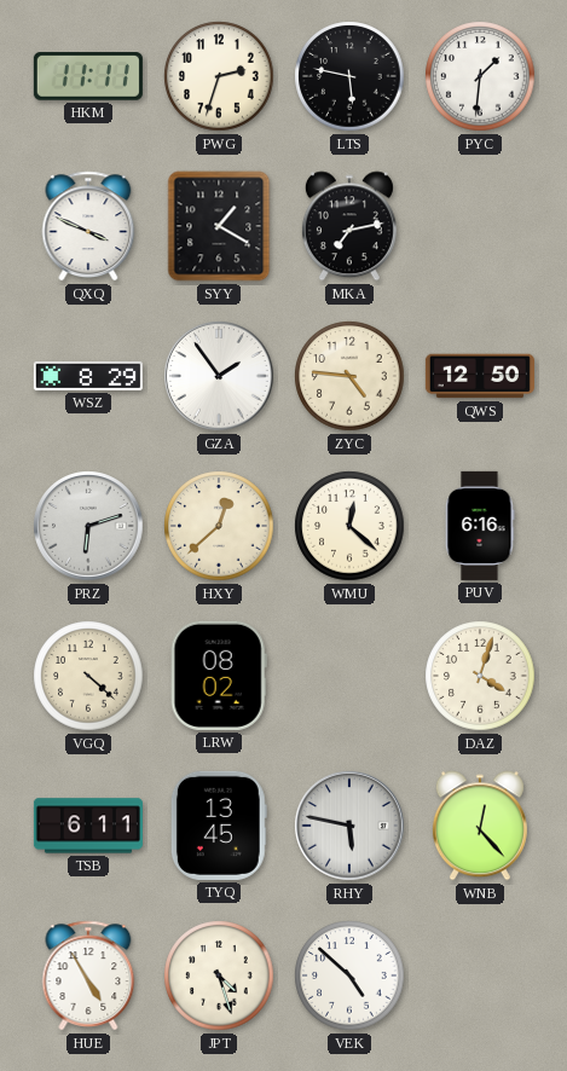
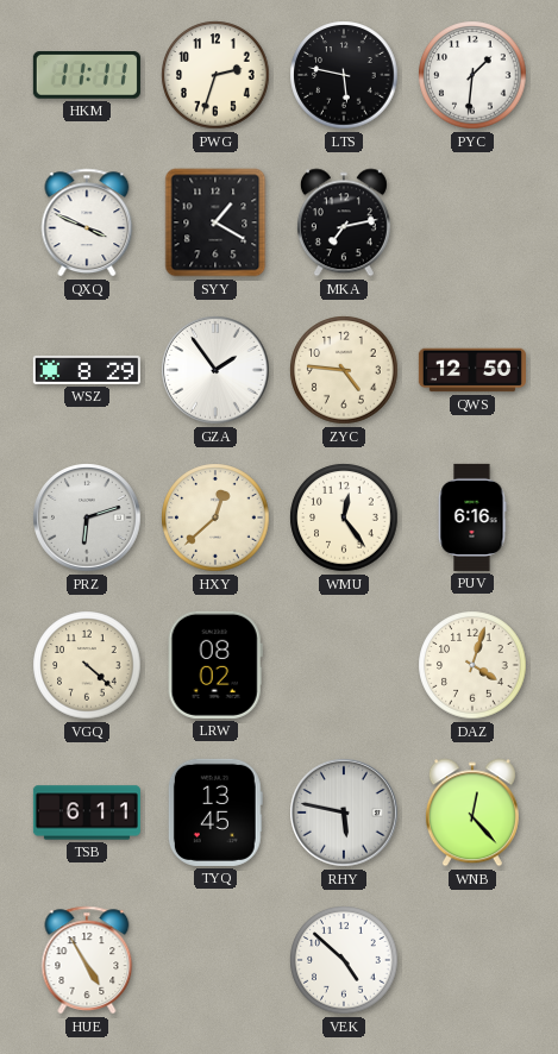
WMU: 12:22 -> 12:24 (344, 517)
JPT: 4:27 -> none (219, 976)
